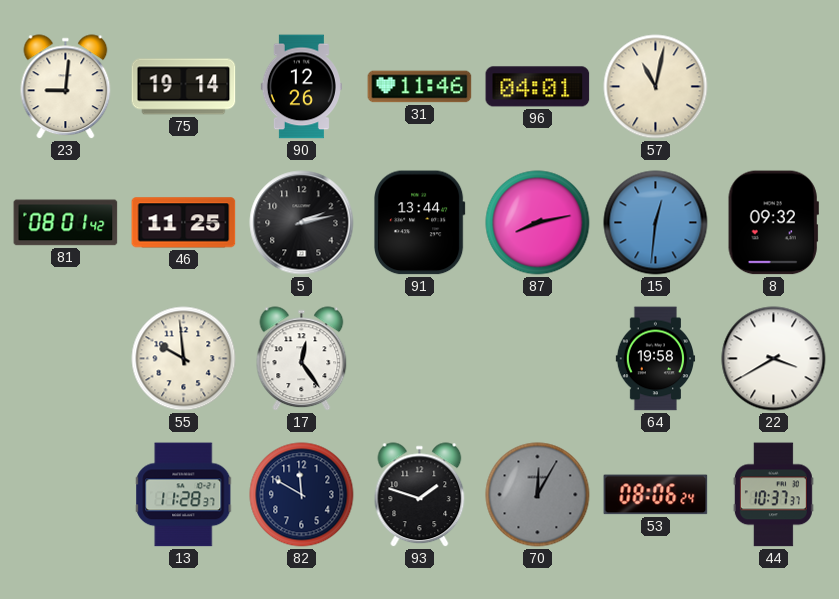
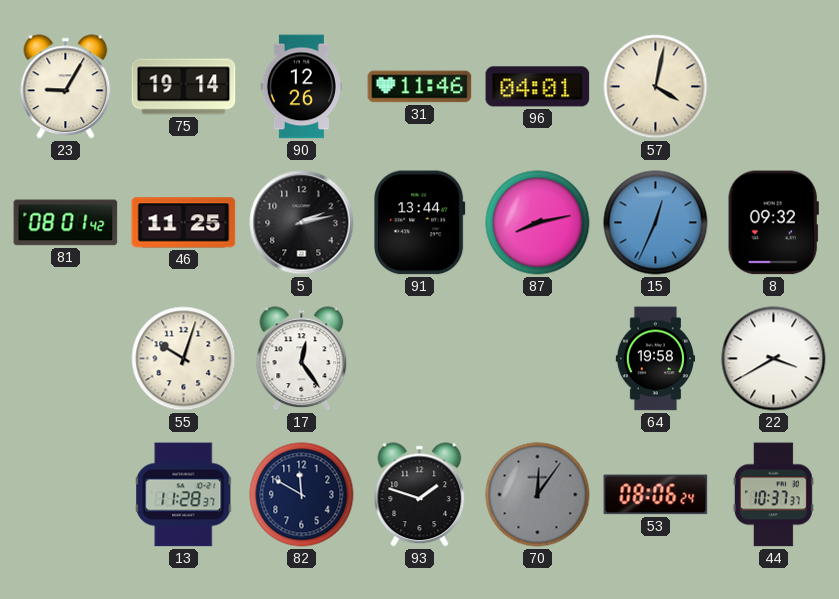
23: 9:01 -> 9:05 (66, 87)
57: 11:02 -> 4:02 (656, 87)
15: 12:31 -> 12:34 (656, 223)
55: 9:59 -> 10:03 (184, 359)
70: 12:05 -> 12:06 (538, 495)
